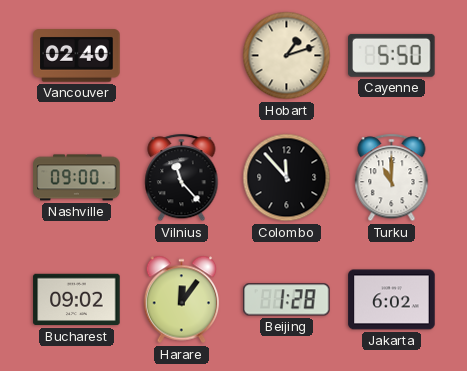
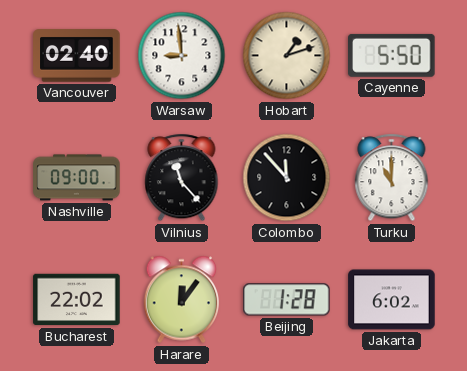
Warsaw: none -> 8:59 (182, 56)
Bucharest: 09:02 -> 22:02 (77, 300)
